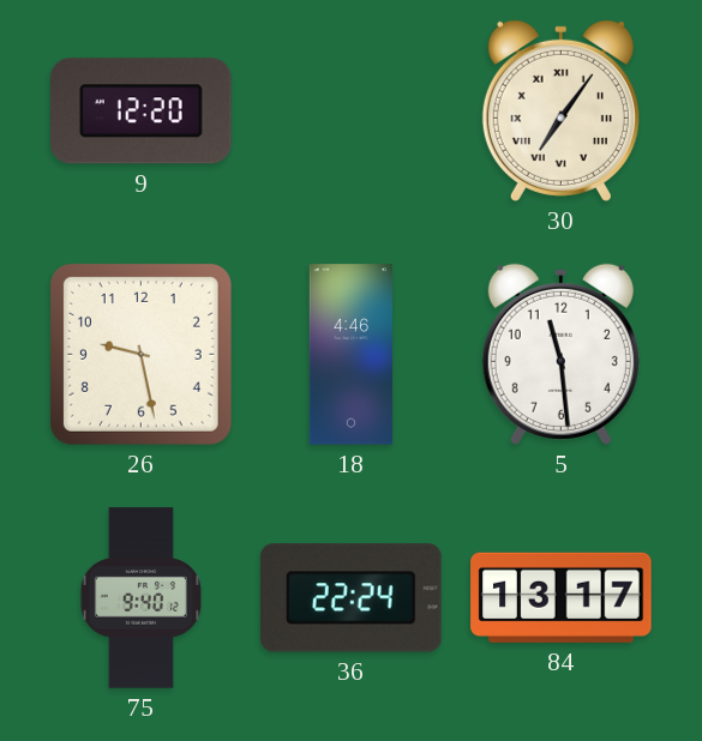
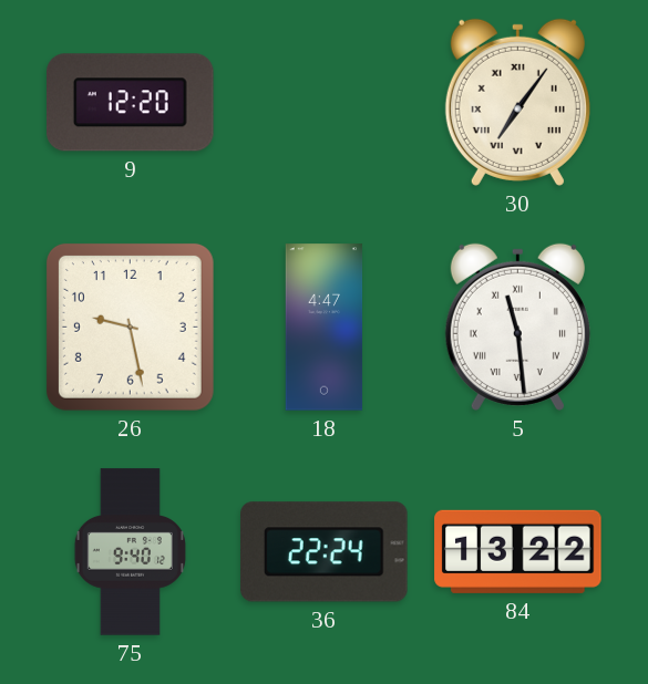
18: 4:46 -> 4:47 (325, 328)
5 numerals: Arabic -> Roman (517, 327)
84: 13:17 -> 13:22 (518, 551)
